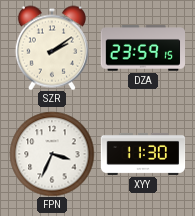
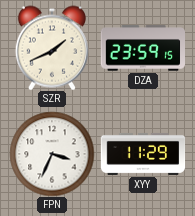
SZR: 2:09 -> 1:41 (51, 48)
XYY: 11:30 -> 11:29 (143, 154)
